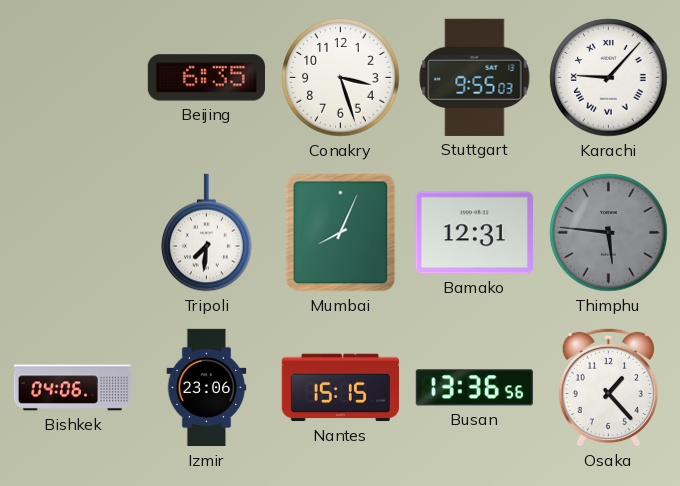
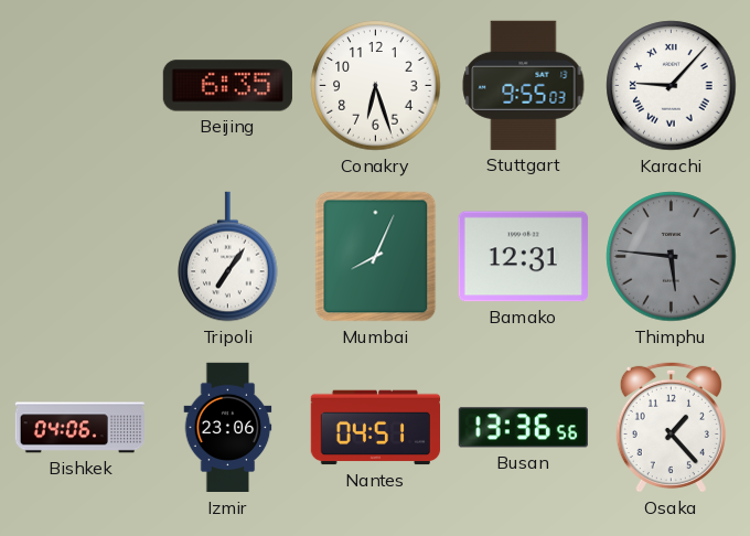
Conakry: 3:27 -> 6:27 (376, 86)
Tripoli: 7:31 -> 7:06 (228, 257)
Nantes: 15:15 -> 04:51 (375, 428)
